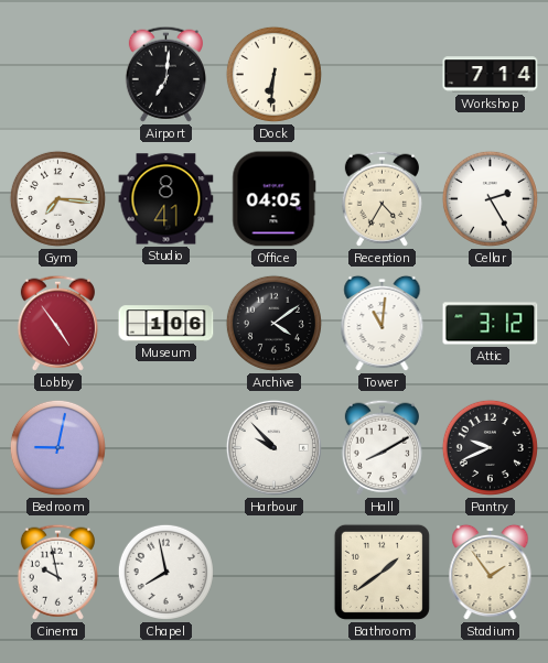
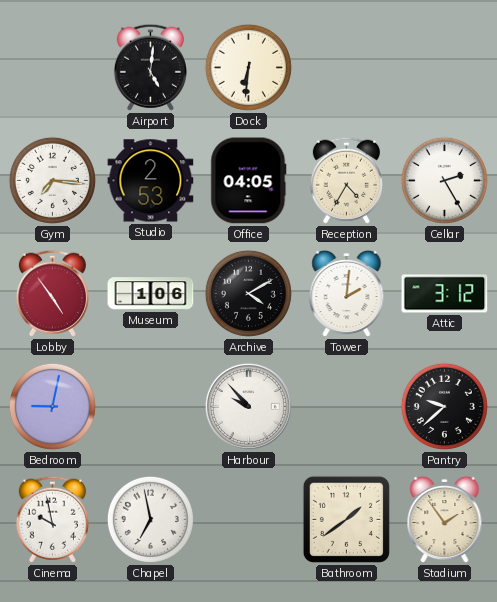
Airport: 7:01 -> 5:01 (150, 67)
Workshop: 7:14 -> none (491, 75)
Studio: 8:41 -> 2:53 (151, 181)
Archive: 4:09 -> 4:10 (248, 293)
Tower: 11:01 -> 2:01 (347, 294)
Hall: 8:10 -> none (382, 447)
Pantry: 9:41 -> 9:38 (444, 406)
Chapel: 7:58 -> 6:58 (150, 519)
